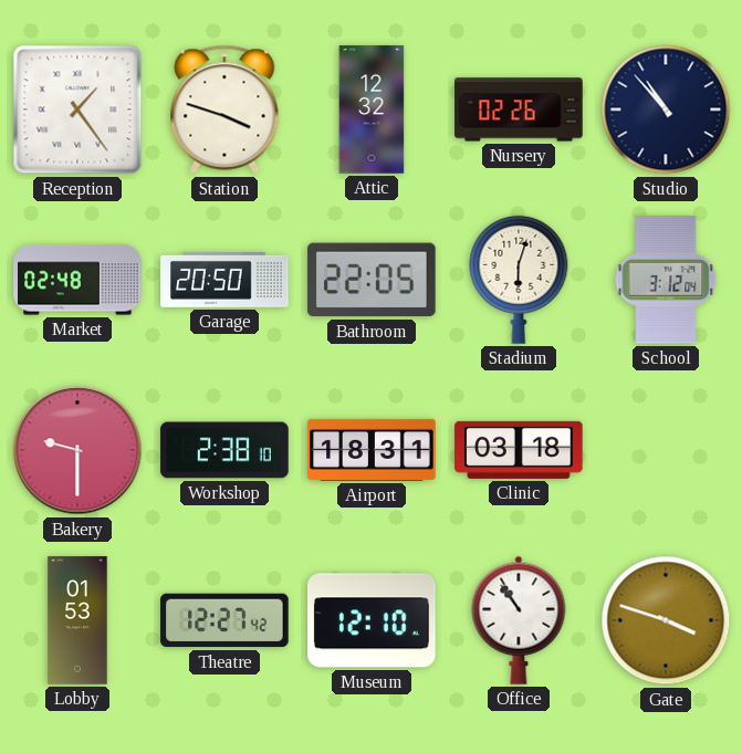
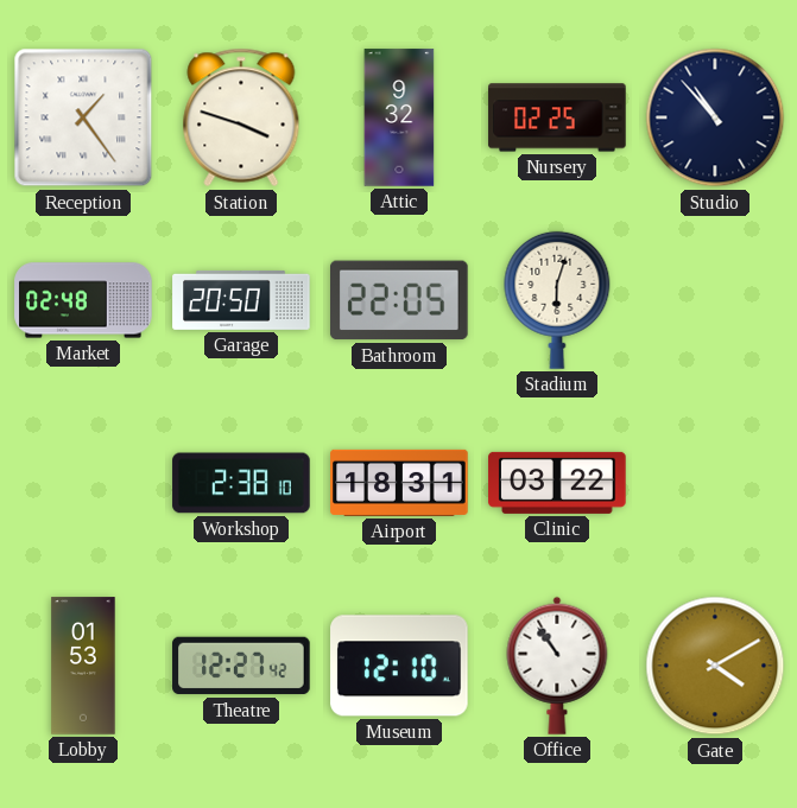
Attic: 12:32 -> 9:32 (399, 117)
Nursery: 02:26 -> 02:25 (557, 117)
School: 3:12 -> none (666, 280)
Bakery: 9:30 -> none (77, 450)
Clinic: 03:18 -> 03:22 (557, 483)
Gate: 3:48 -> 4:10 (715, 666)
